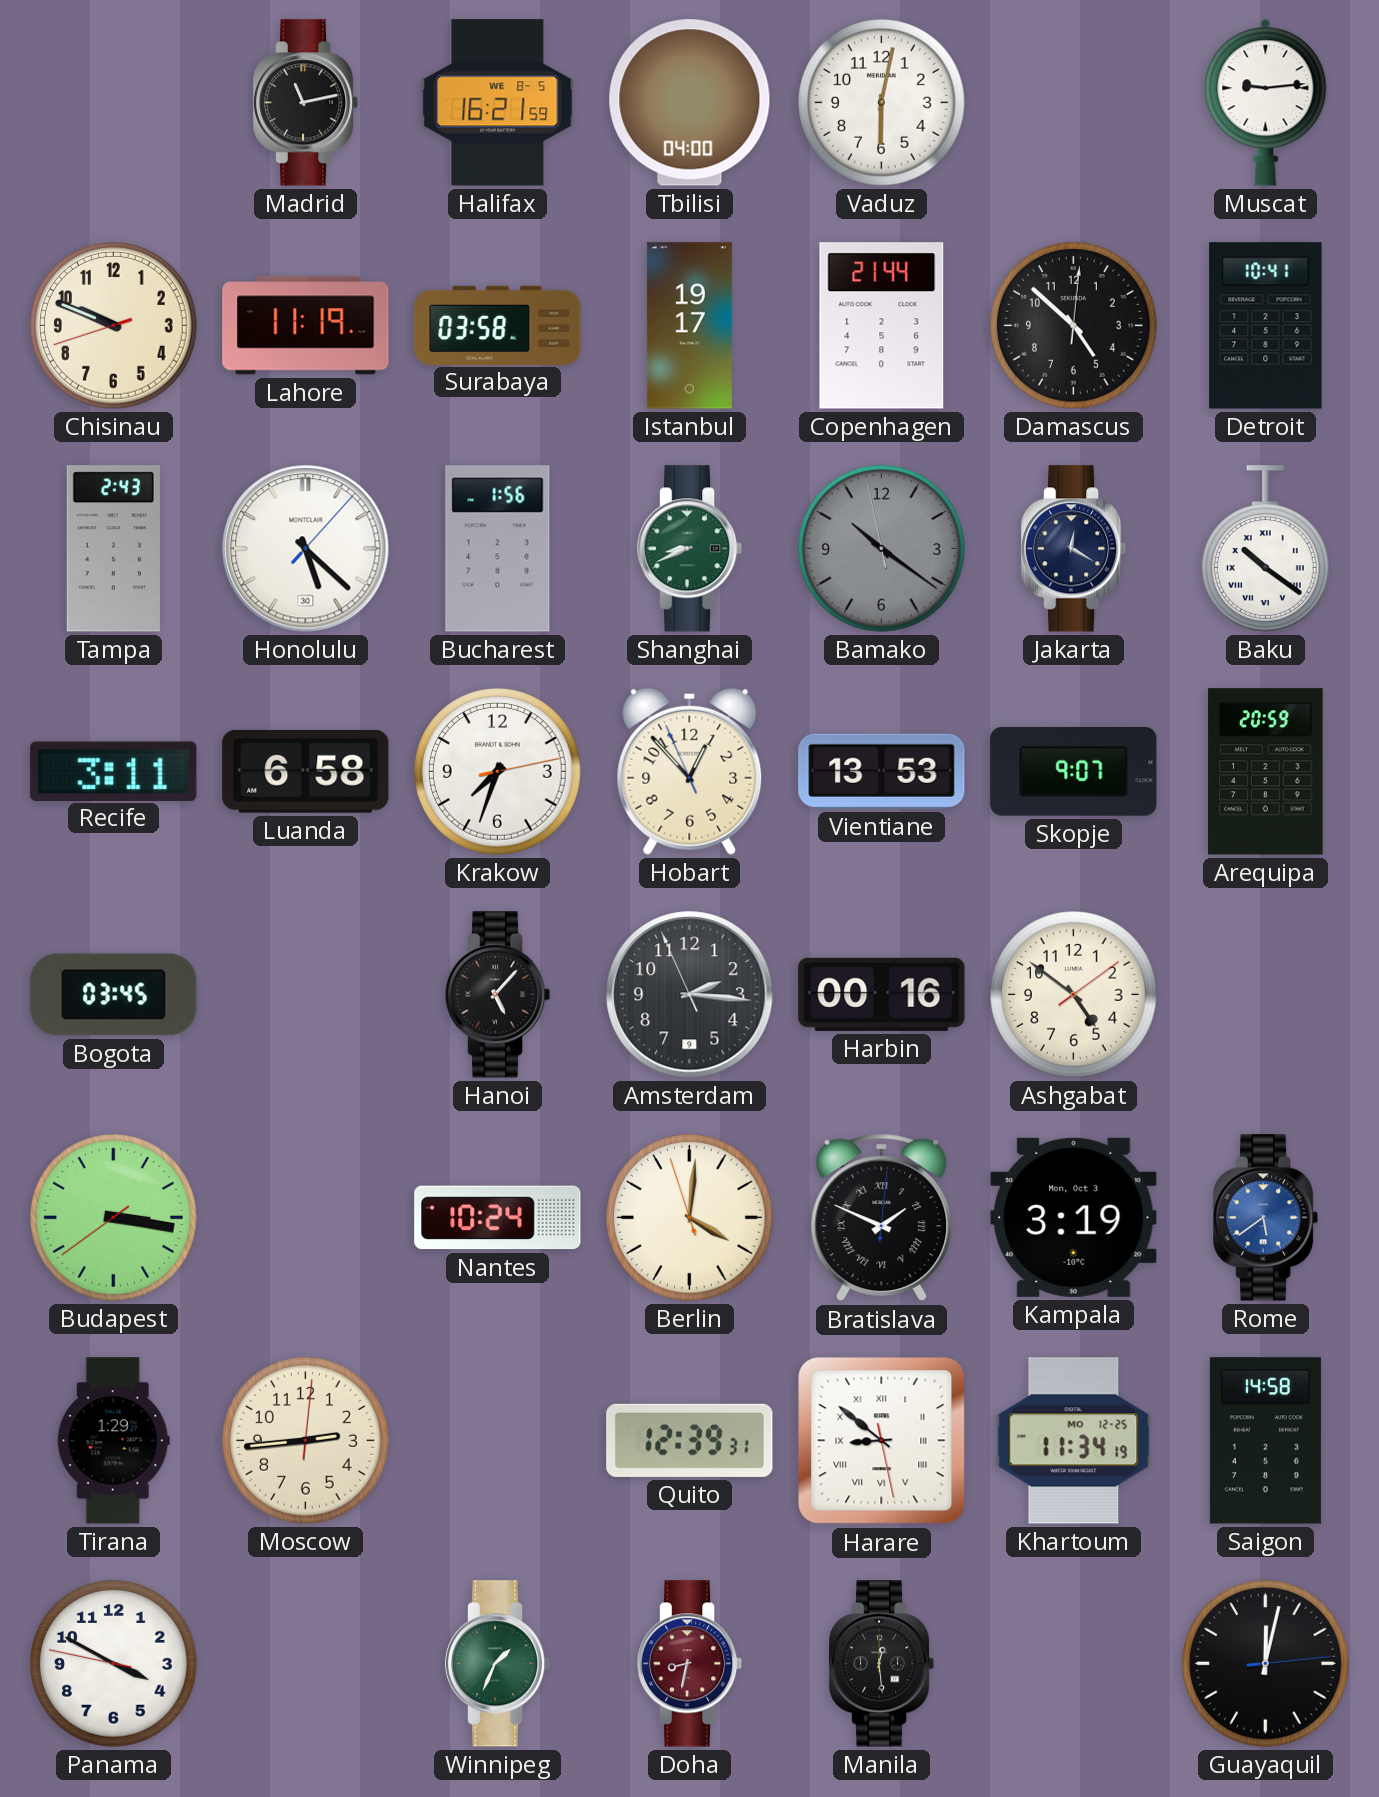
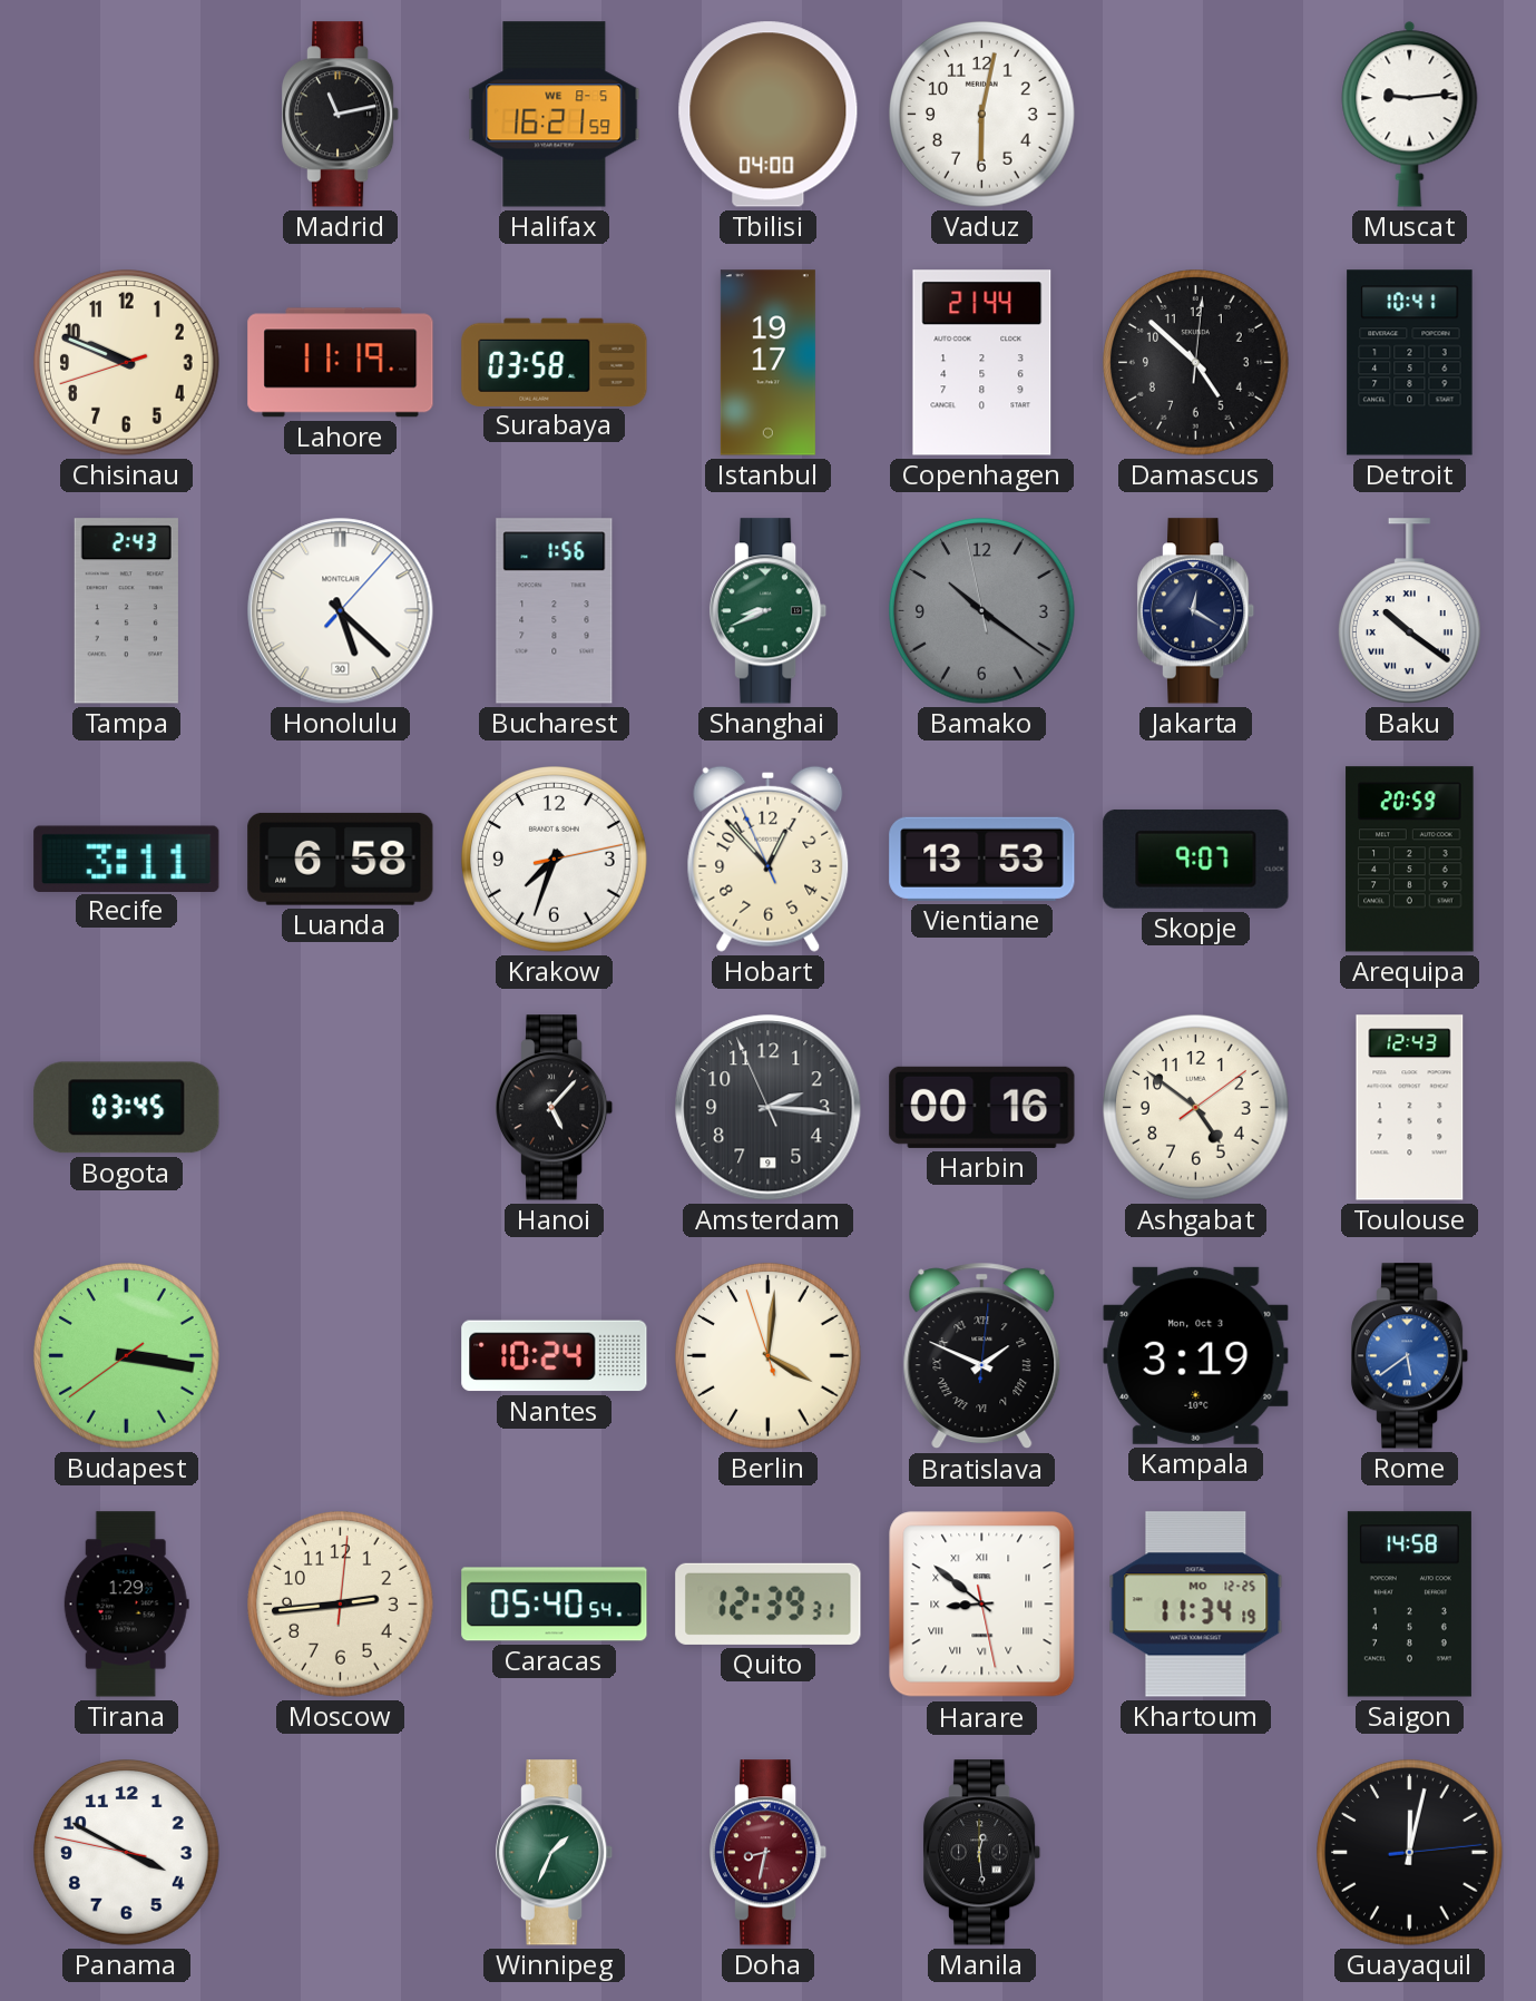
Toulouse: none -> 12:43 (1410, 1108)
Caracas: none -> 05:40 (555, 1605)
